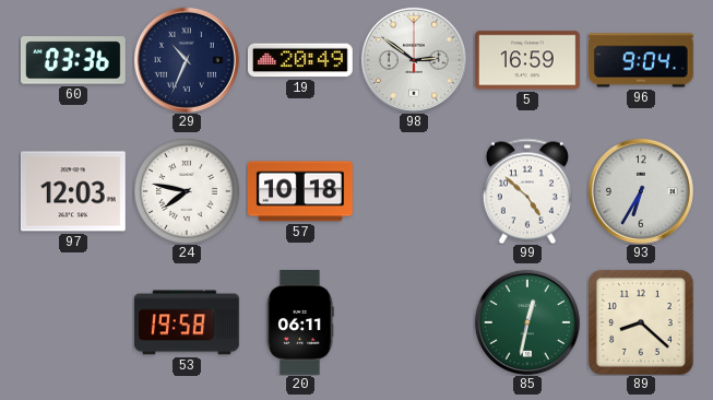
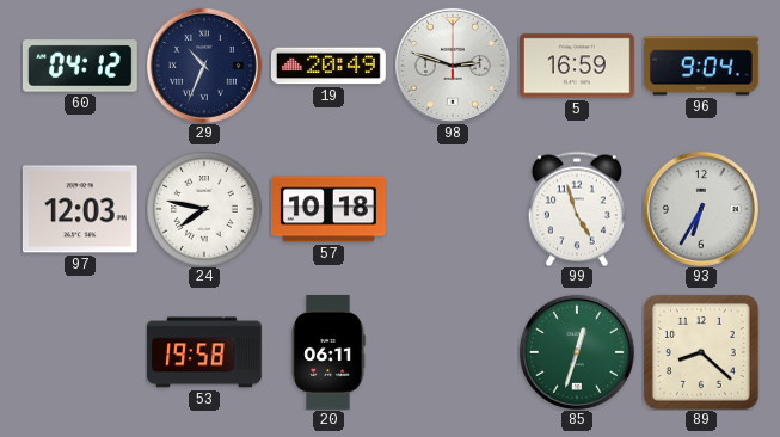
60: 03:36 -> 04:12 (80, 66)
98: 2:51 -> 2:48 (453, 66)
99: 4:52 -> 4:57 (577, 209)
85: 12:32 -> 12:33 (577, 352)
